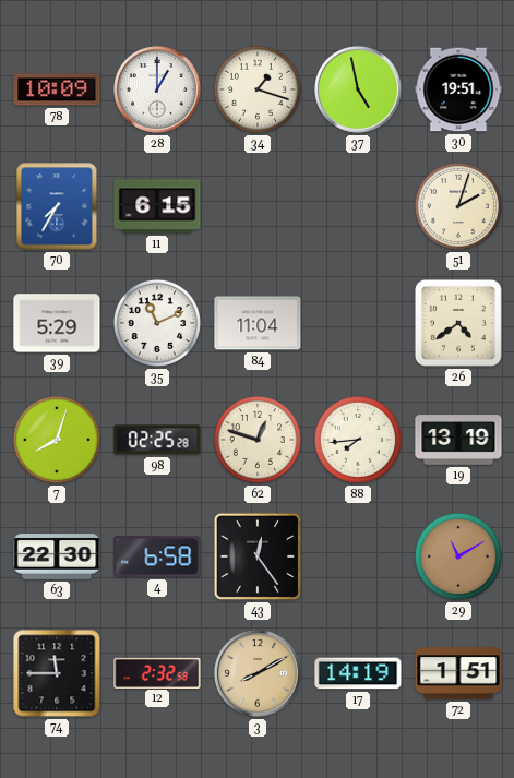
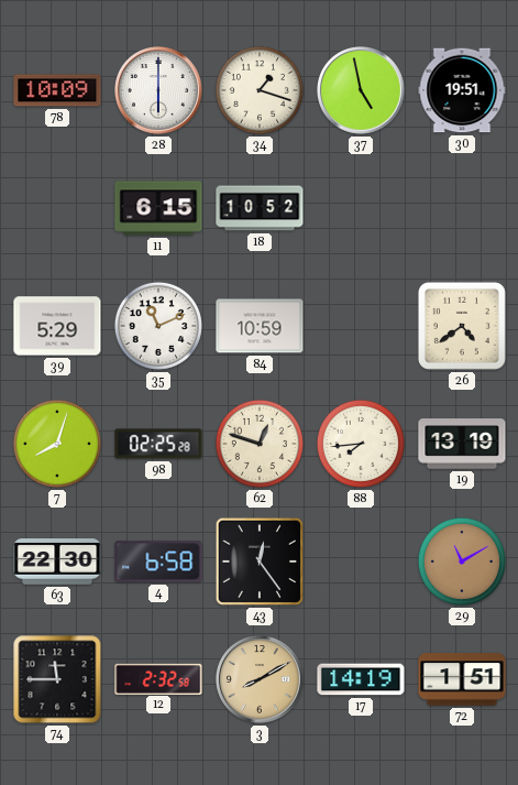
28: 1:00 -> 6:00 (159, 91)
70: 7:35 -> none (57, 206)
18: none -> 10:52 (260, 208)
51: 2:03 -> none (458, 206)
84: 11:04 -> 10:59 (260, 326)
